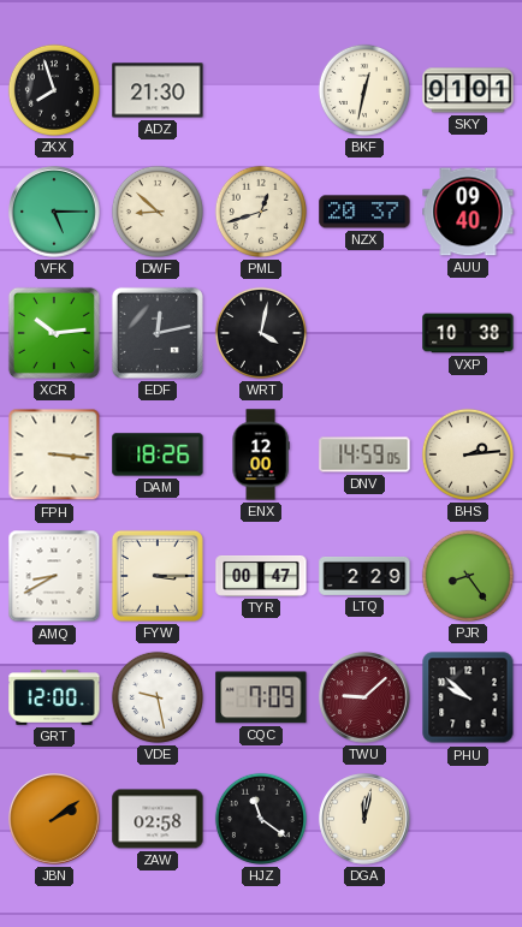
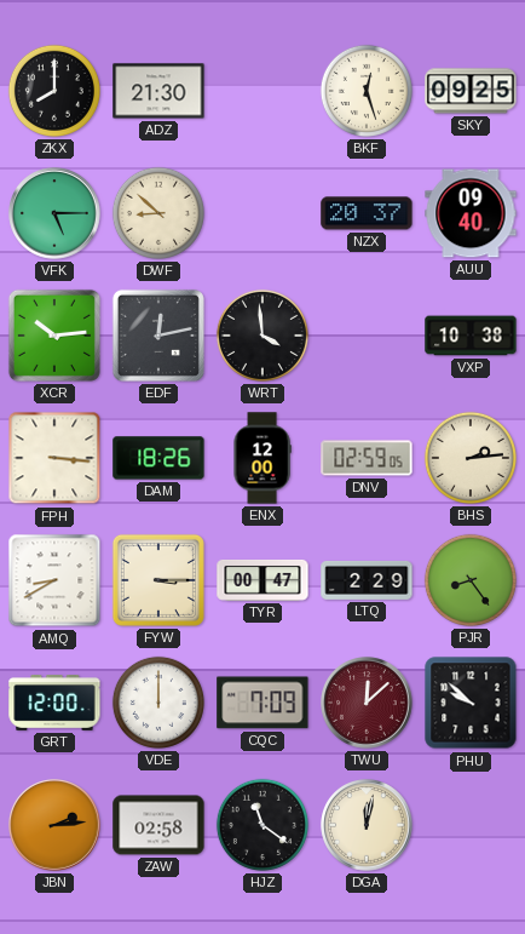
ZKX: 7:57 -> 8:00 (54, 91)
BKF: 12:32 -> 12:27 (367, 91)
SKY: 01:01 -> 09:25 (471, 91)
PML: 12:42 -> none (261, 212)
WRT: 4:02 -> 3:59 (262, 336)
DNV: 14:59 -> 02:59 (367, 458)
VDE: 9:28 -> 12:00 (158, 703)
TWU: 9:08 -> 12:08 (367, 703)
JBN: 2:09 -> 2:14 (54, 825)
